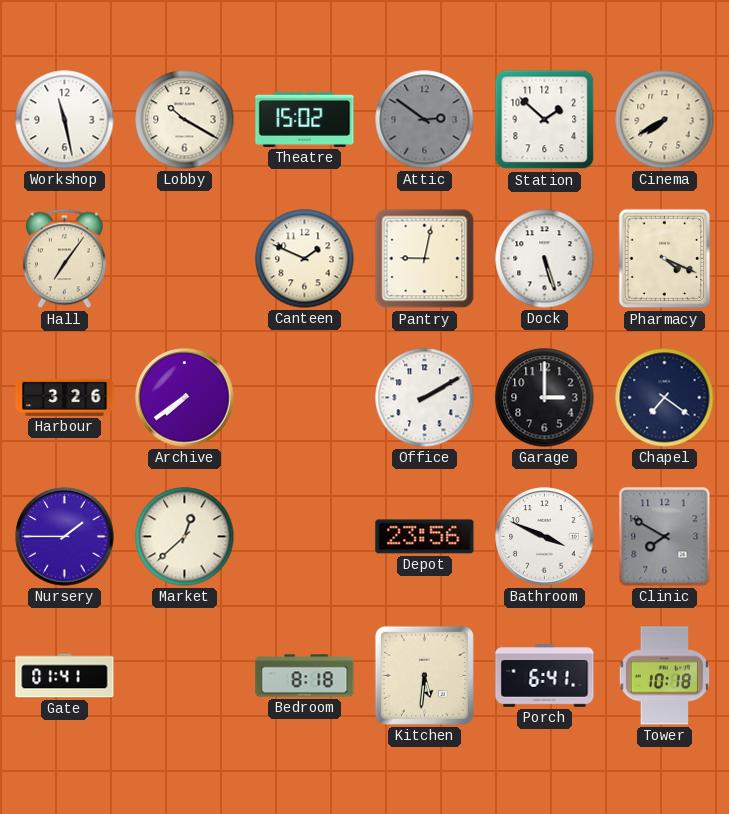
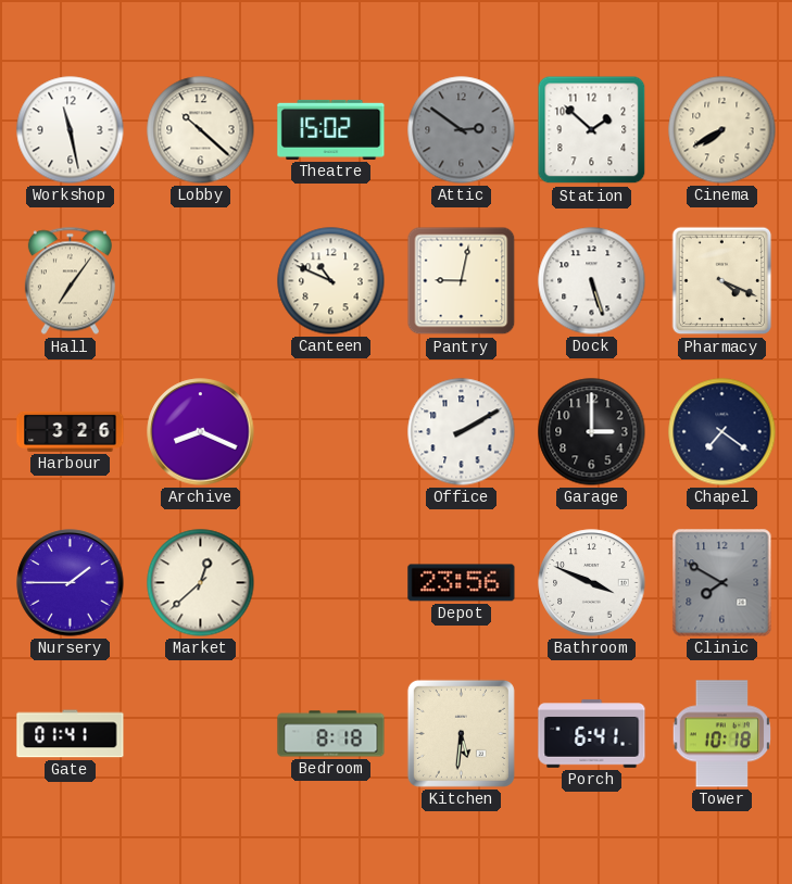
Lobby: 10:20 -> 10:22 (201, 130)
Canteen: 1:49 -> 10:49 (331, 281)
Archive: 7:39 -> 8:19 (201, 432)
